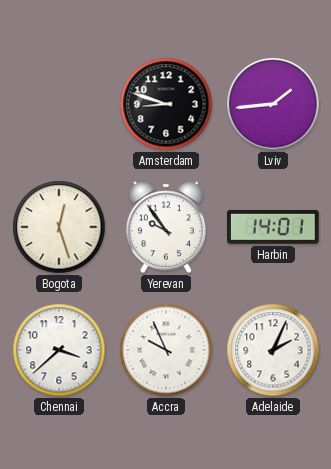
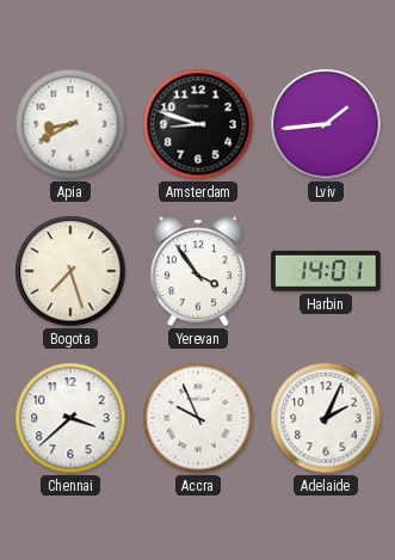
Apia: none -> 8:40 (70, 124)
Bogota: 12:27 -> 7:27 (70, 271)
Yerevan: 9:54 -> 3:54 (198, 271)
